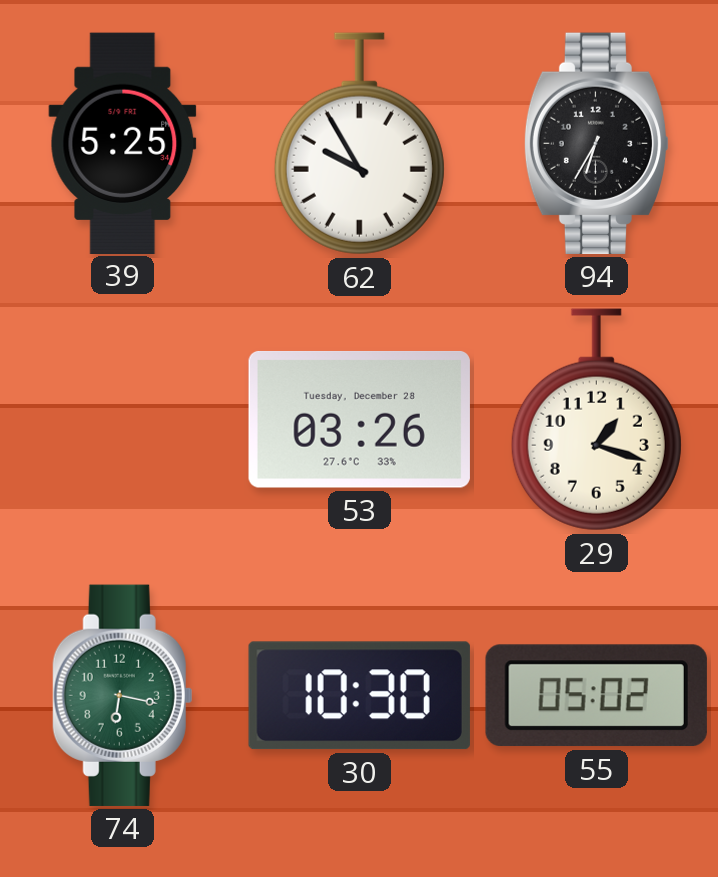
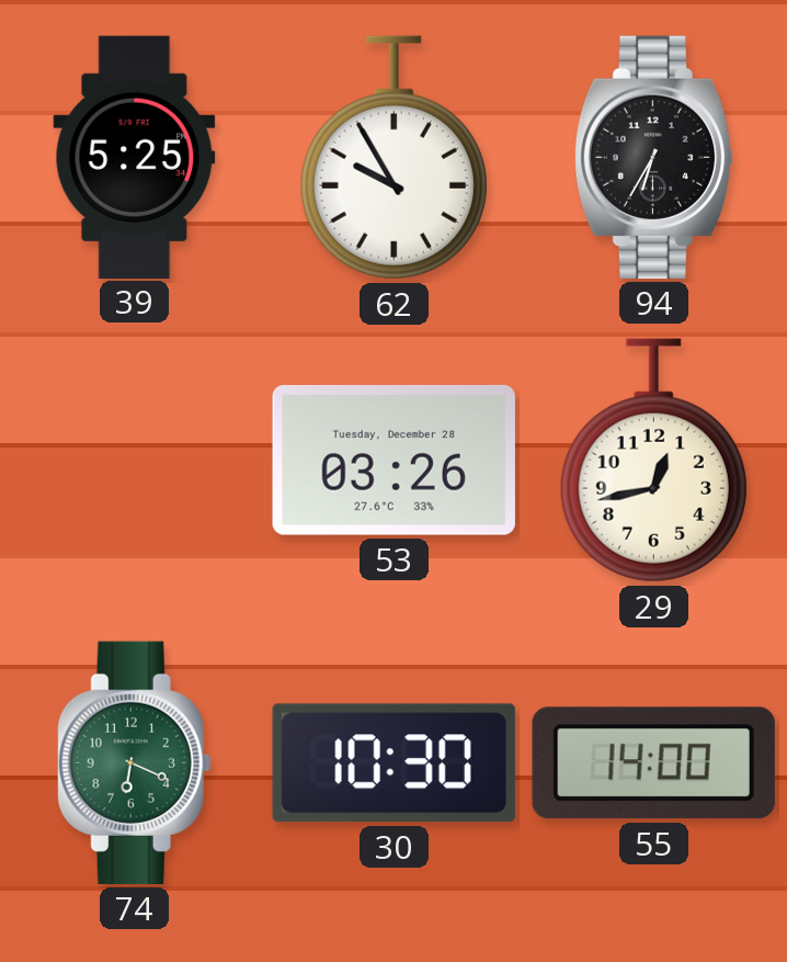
29: 1:18 -> 12:43 (653, 461)
74: 6:17 -> 6:19 (135, 762)
55: 05:02 -> 14:00 (653, 763)
